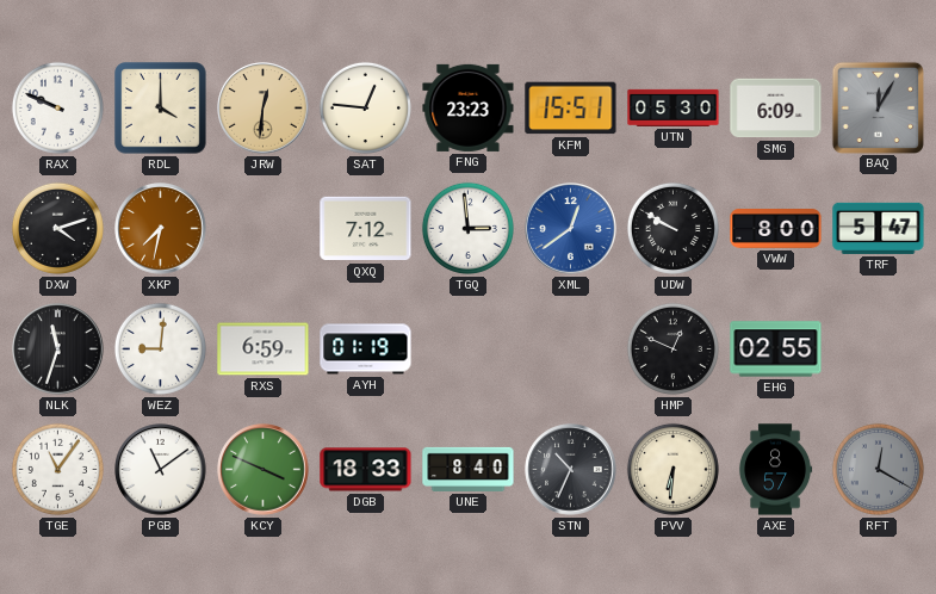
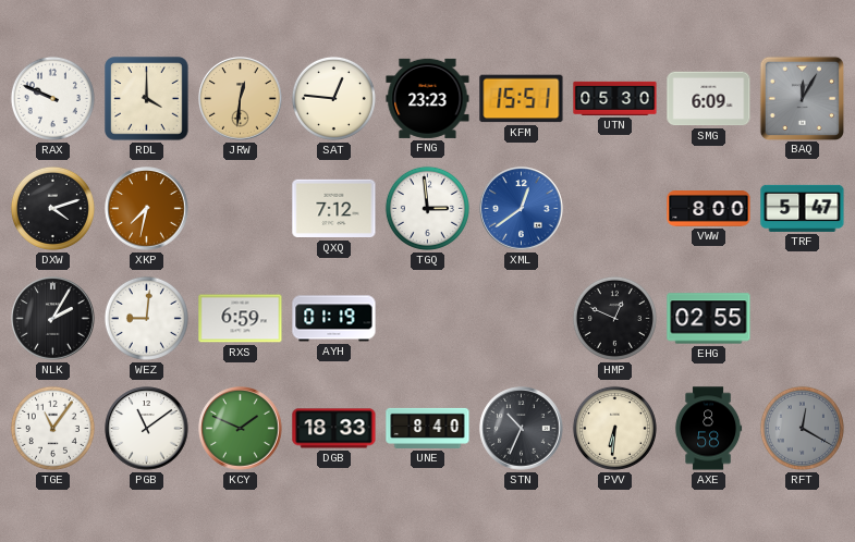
UDW: 9:50 -> none (672, 228)
NLK: 11:33 -> 2:05 (53, 319)
KCY: 3:49 -> 1:49 (241, 429)
AXE: 8:57 -> 8:58 (708, 429)
